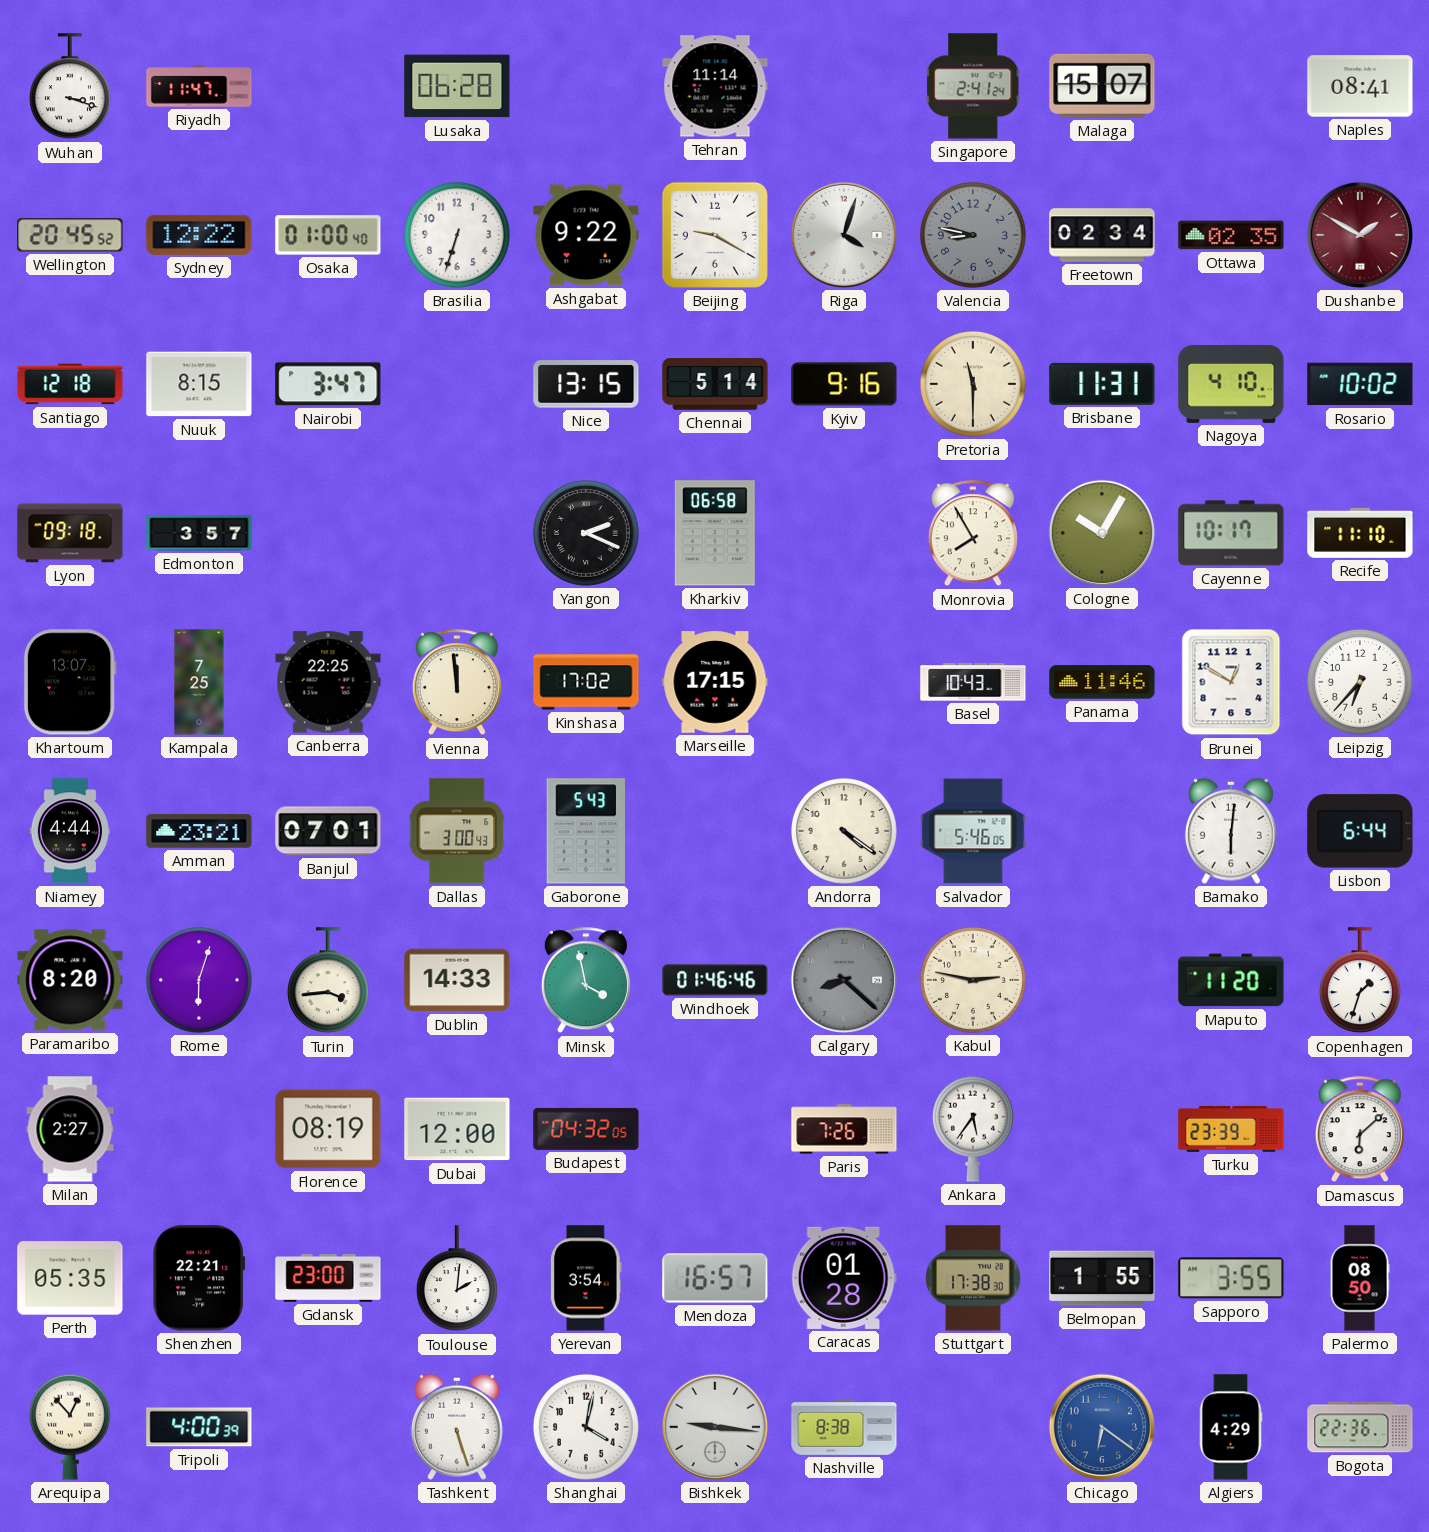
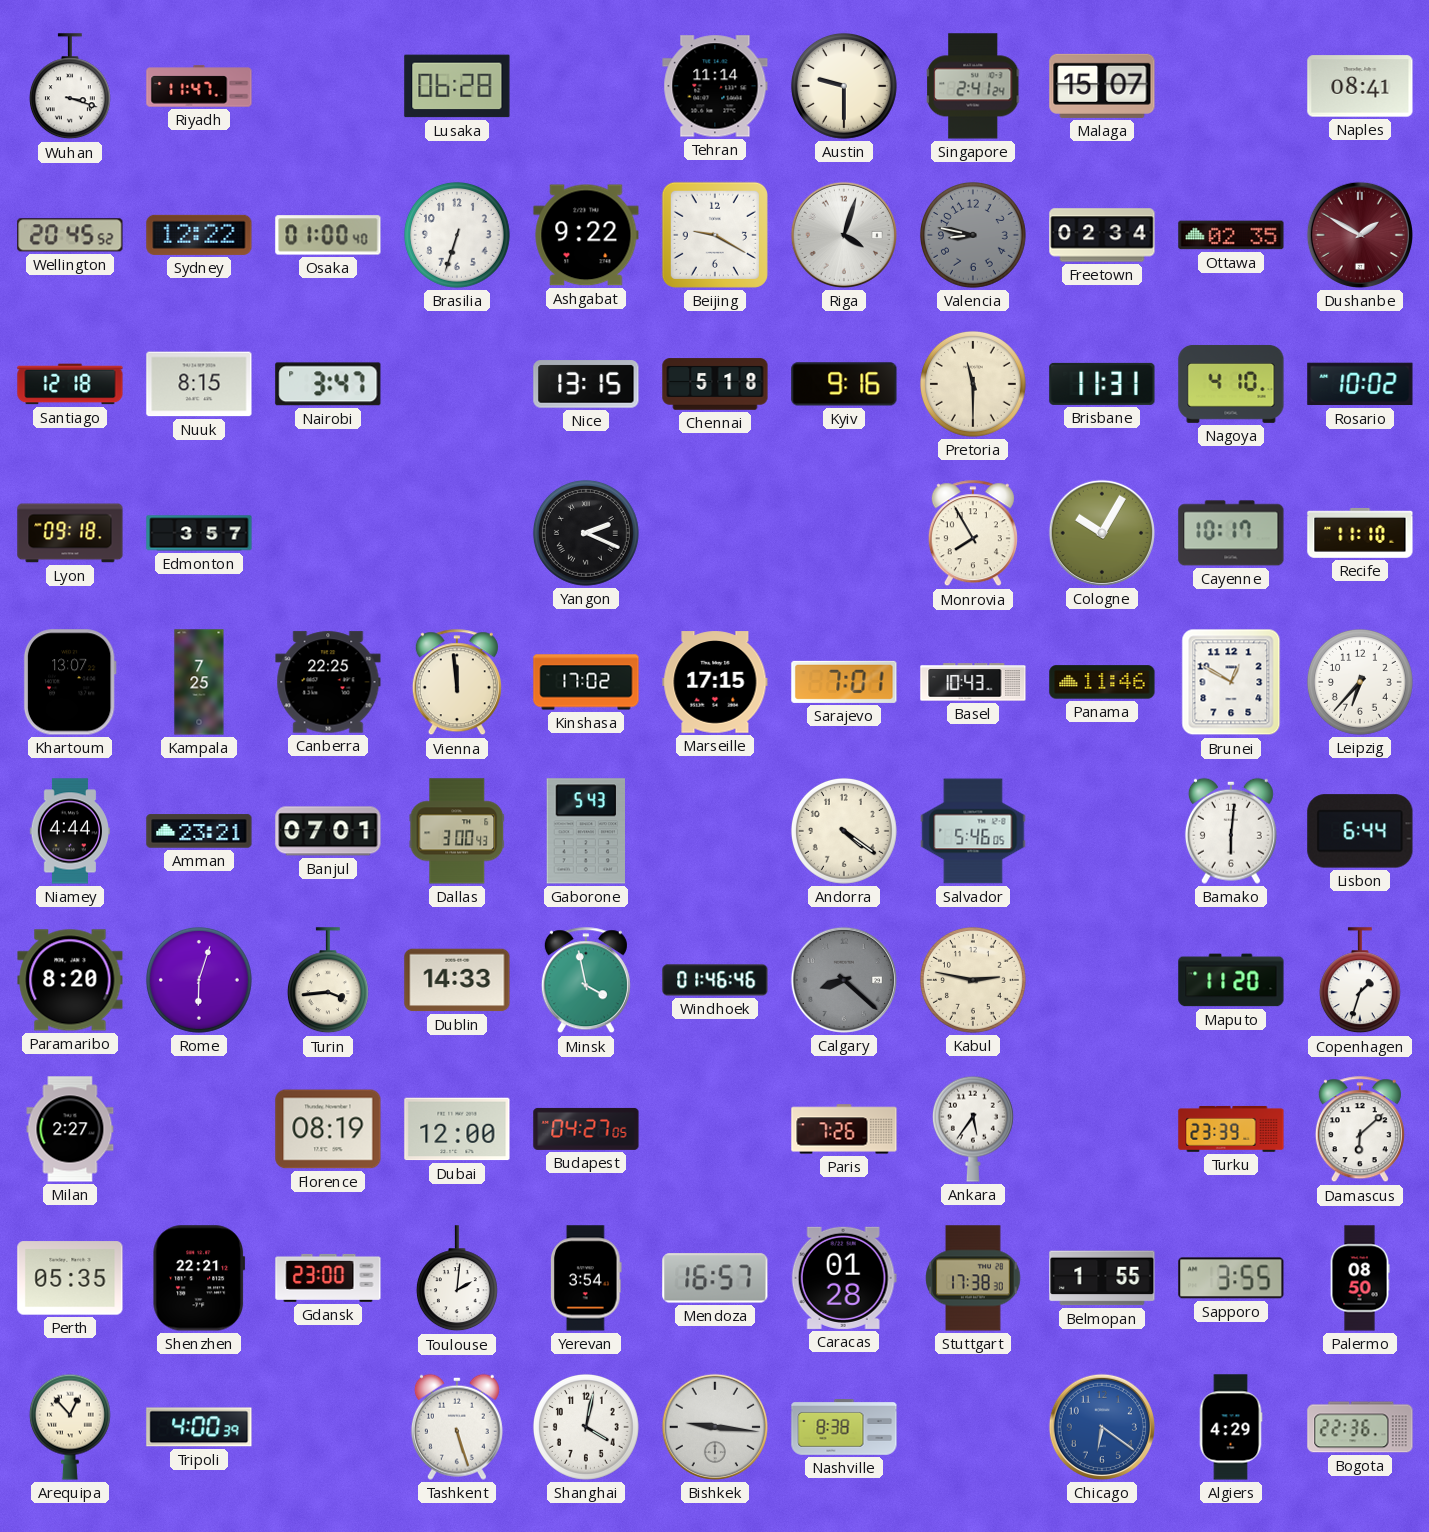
Austin: none -> 9:30 (844, 86)
Chennai: 5:14 -> 5:18 (715, 384)
Kharkiv: 06:58 -> none (715, 533)
Sarajevo: none -> 7:01 (844, 682)
Budapest: 04:32 -> 04:27 (586, 1129)
